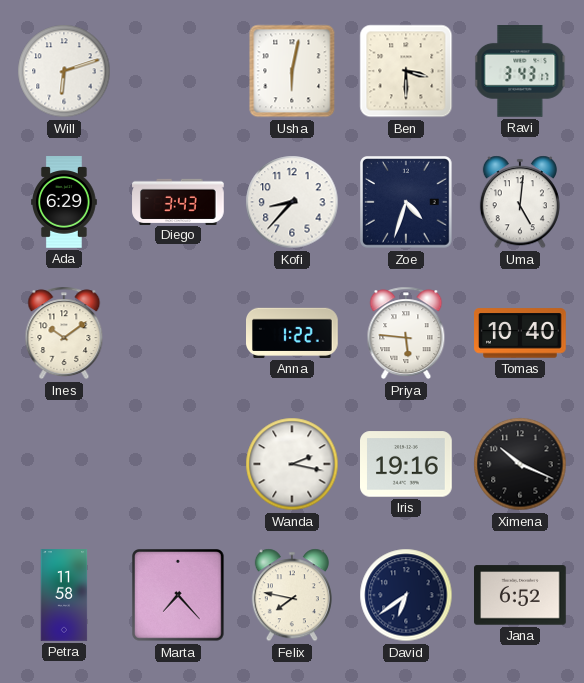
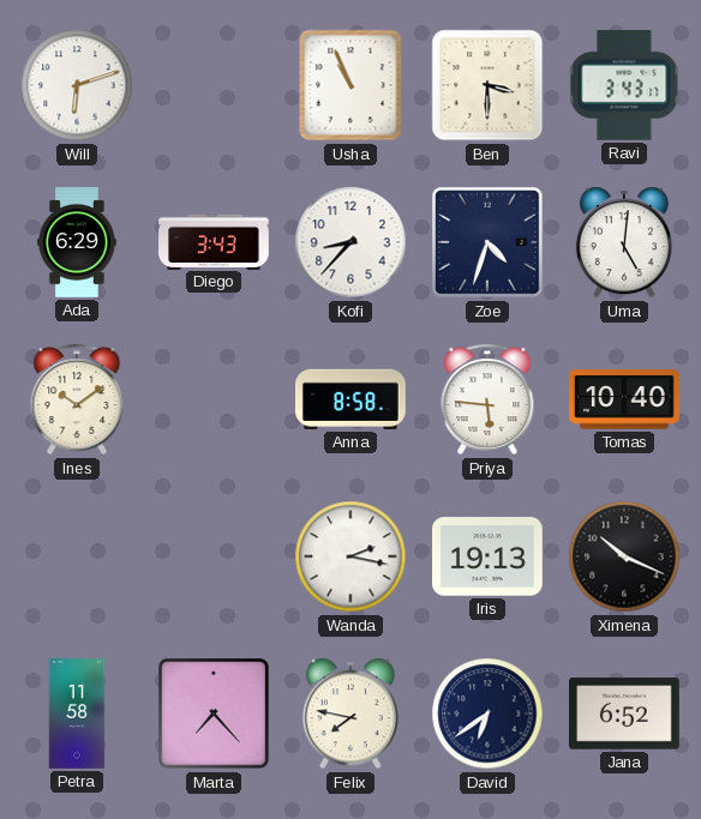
Usha: 6:02 -> 10:56 (350, 85)
Anna: 1:22 -> 8:58 (352, 399)
Iris: 19:16 -> 19:13 (487, 556)
